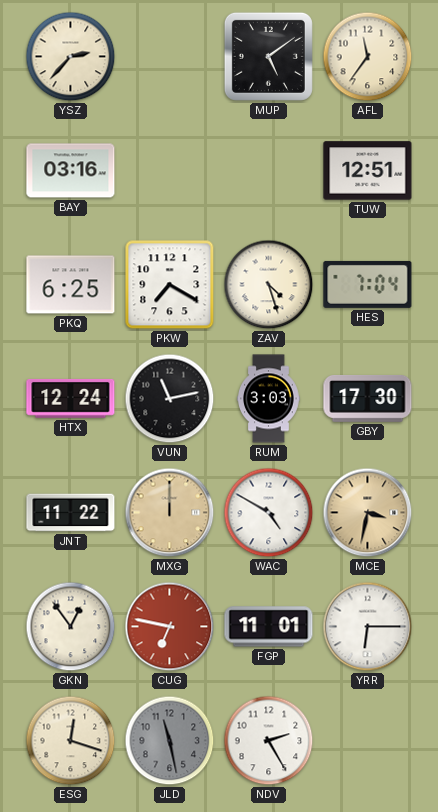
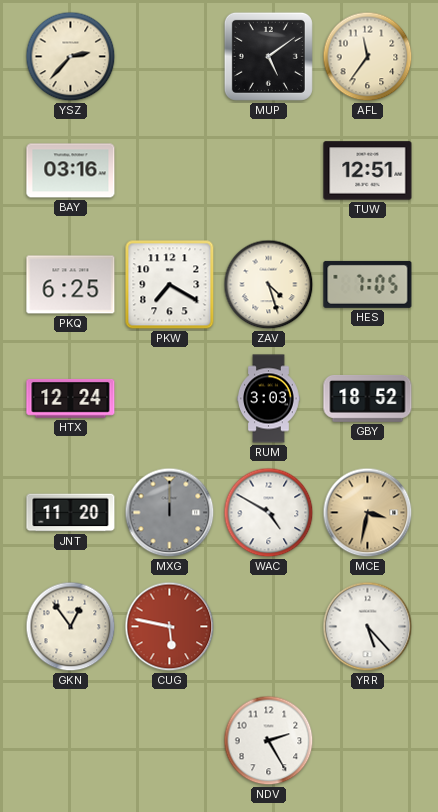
HES: 7:04 -> 7:05 (368, 284)
VUN: 11:13 -> none (170, 399)
GBY: 17:30 -> 18:52 (368, 399)
JNT: 11:22 -> 11:20 (71, 513)
MXG dial: champagne -> grey (170, 513)
CUG: 6:47 -> 5:47 (170, 627)
FGP: 11:01 -> none (269, 627)
YRR: 6:15 -> 5:23 (368, 627)
ESG: 12:18 -> none (71, 741)
JLD: 11:28 -> none (170, 741)
